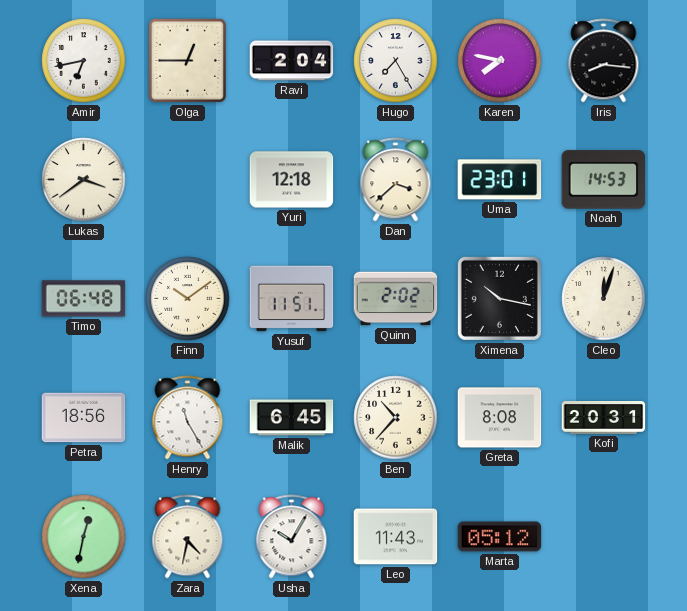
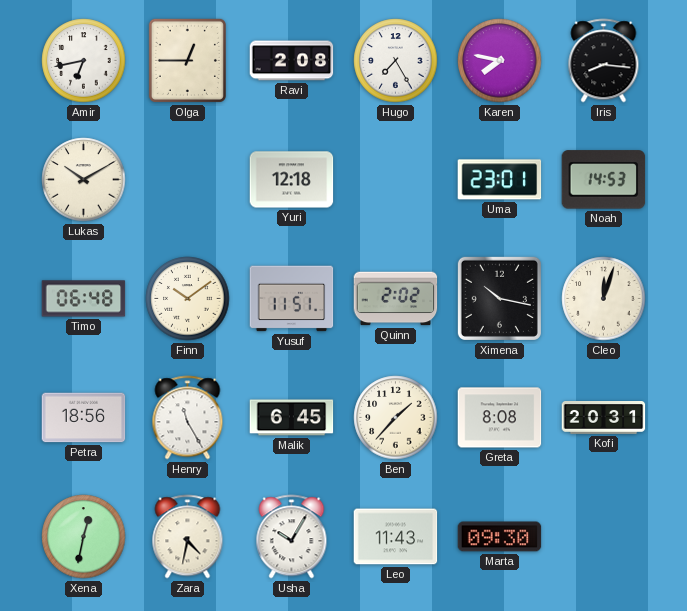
Ravi: 2:04 -> 2:08 (292, 61)
Lukas: 3:39 -> 10:10 (84, 180)
Dan: 3:38 -> none (396, 180)
Ben: 10:37 -> 1:37 (396, 418)
Marta: 05:12 -> 09:30 (500, 537)
